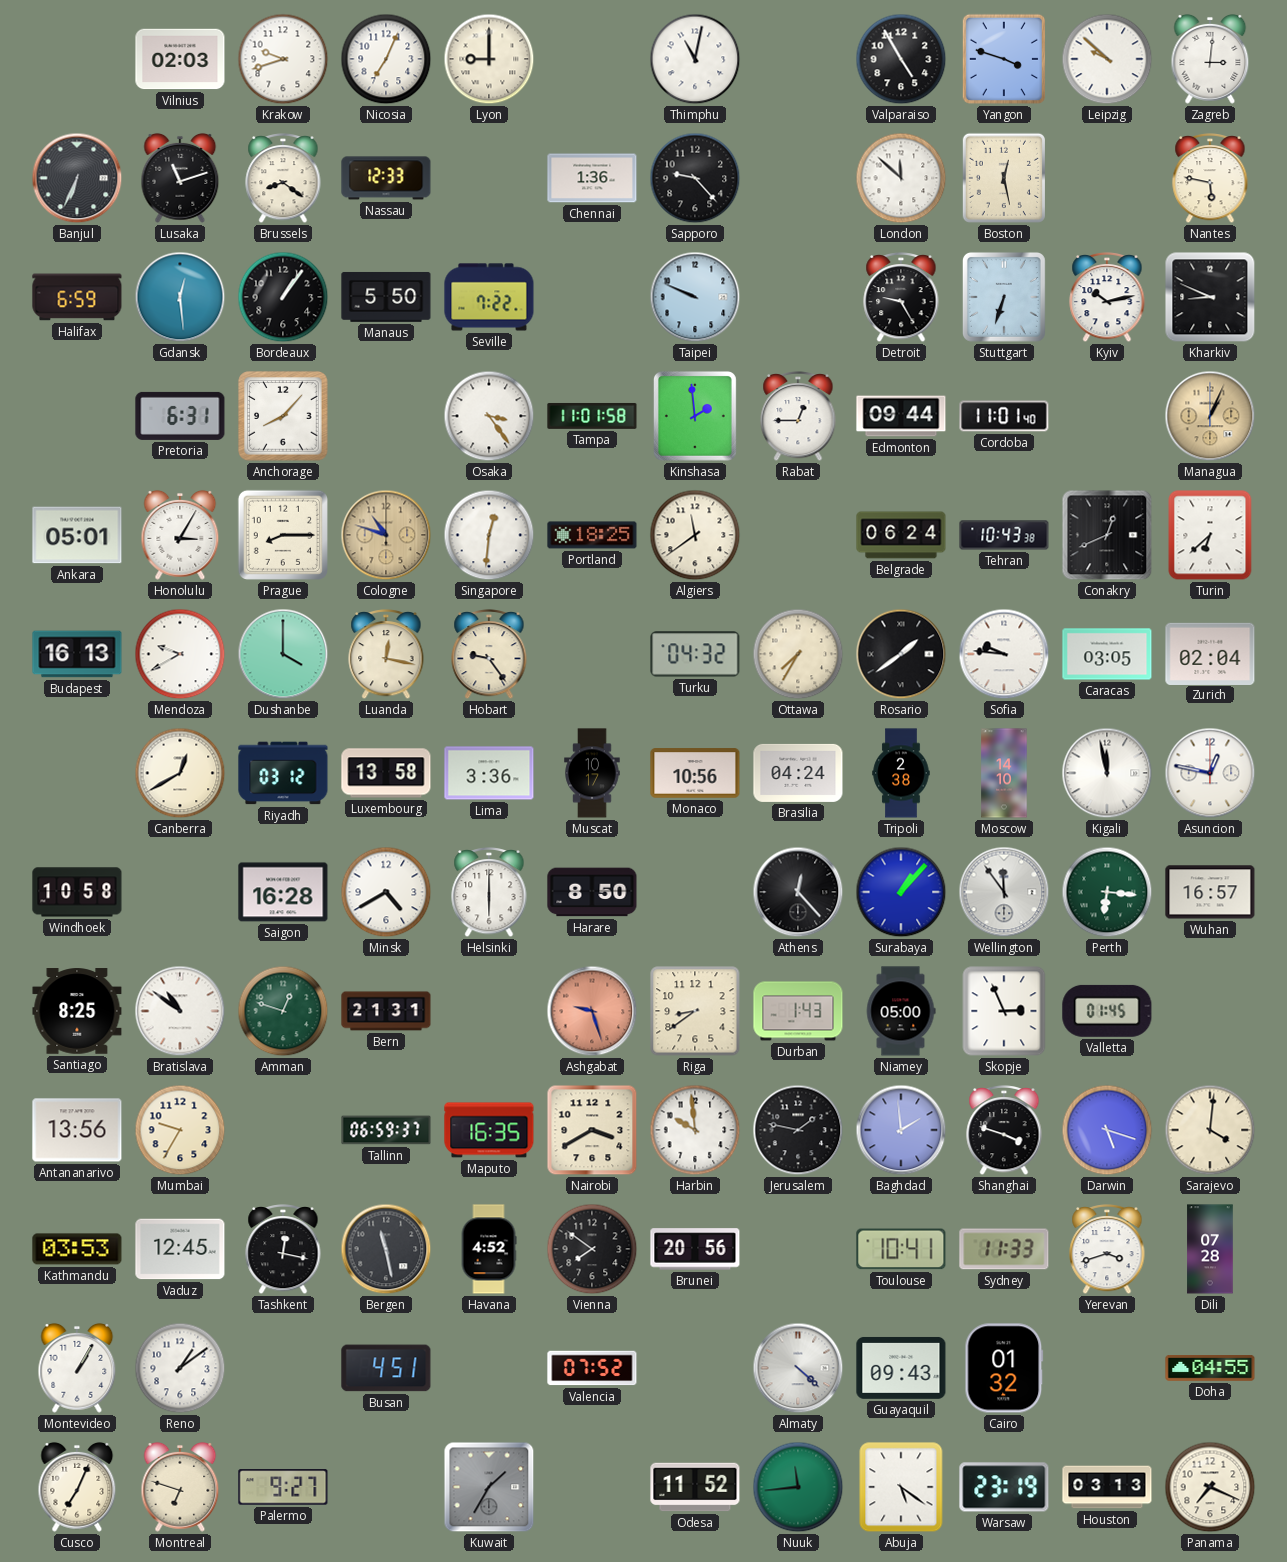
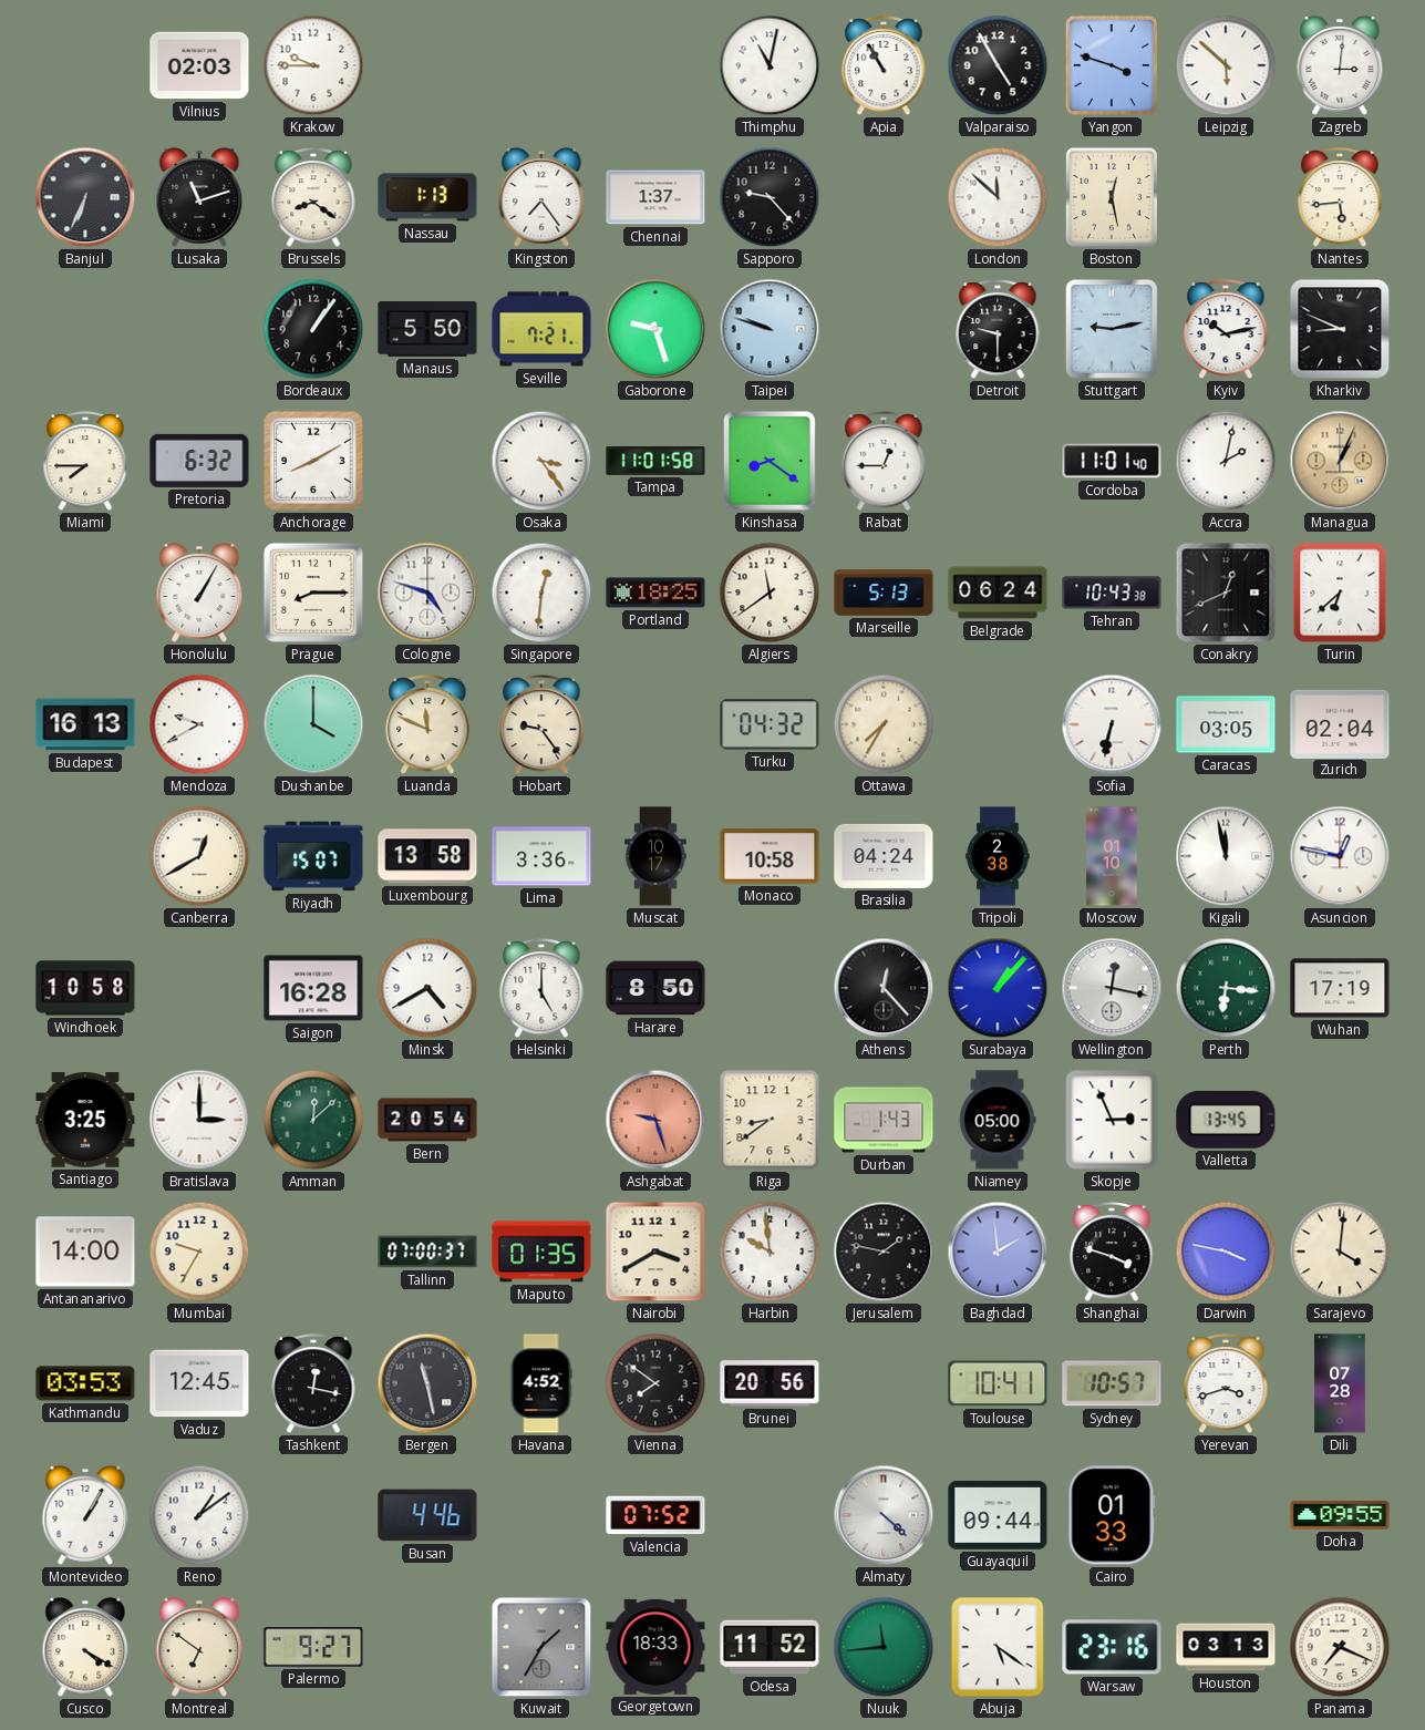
Krakow: 9:42 -> 9:45 (313, 65)
Nicosia: 7:04 -> none (386, 59)
Lyon: 9:00 -> none (489, 59)
Apia: none -> 10:55 (884, 65)
Leipzig: 9:52 -> 5:52 (1226, 65)
Nassau: 12:33 -> 1:13 (427, 197)
Kingston: none -> 7:24 (541, 197)
Chennai: 1:36 -> 1:37 (655, 197)
Nantes: 5:47 -> 5:44 (1340, 197)
Halifax: 6:59 -> none (77, 297)
Gdansk: 12:29 -> none (180, 297)
Seville: 7:22 -> 7:21 (541, 329)
Gaborone: none -> 9:27 (655, 329)
Taipei: 9:49 -> 9:48 (770, 329)
Detroit: 9:25 -> 9:30 (998, 329)
Stuttgart: 6:33 -> 9:13 (1112, 329)
Miami: none -> 7:45 (85, 461)
Pretoria: 6:31 -> 6:32 (199, 461)
Anchorage: 8:07 -> 8:10 (313, 461)
Kinshasa: 1:59 -> 8:21 (770, 461)
Edmonton: 09:44 -> none (901, 416)
Accra: none -> 2:02 (1226, 461)
Ankara: 05:01 -> none (77, 535)
Honolulu: 3:05 -> 1:05 (199, 593)
Cologne: 10:48 -> 4:48 (427, 593)
Cologne dial: champagne -> white (427, 593)
Marseille: none -> 5:13 (884, 593)
Luanda: 12:17 -> 11:49 (427, 724)
Rosario: 1:39 -> none (901, 654)
Sofia: 9:46 -> 6:32 (1112, 724)
Riyadh: 03:12 -> 15:07 (313, 856)
Monaco: 10:56 -> 10:58 (770, 856)
Moscow: 14:10 -> 01:10 (1112, 856)
Helsinki: 6:00 -> 5:00 (541, 988)
Wellington: 11:54 -> 12:17 (1112, 988)
Wuhan: 16:57 -> 17:19 (1340, 988)
Santiago: 8:25 -> 3:25 (85, 1120)
Bratislava: 10:51 -> 3:00 (199, 1120)
Amman: 12:48 -> 12:08 (313, 1120)
Bern: 21:31 -> 20:54 (427, 1120)
Valletta: 01:45 -> 13:45 (1226, 1120)
Antananarivo: 13:56 -> 14:00 (85, 1252)
Tallinn: 06:59 -> 07:00 (427, 1252)
Maputo: 16:35 -> 01:35 (541, 1252)
Darwin: 5:18 -> 3:47 (1226, 1252)
Sydney: 11:33 -> 10:57 (1112, 1383)
Busan: 4:51 -> 4:46 (427, 1515)
Guayaquil: 09:43 -> 09:44 (998, 1515)
Cairo: 01:32 -> 01:33 (1112, 1515)
Doha: 04:55 -> 09:55 (1340, 1516)
Cusco: 7:04 -> 4:20 (85, 1647)
Montreal: 6:48 -> 6:51 (199, 1647)
Georgetown: none -> 18:33 (655, 1647)
Warsaw: 23:19 -> 23:16 (1112, 1647)
